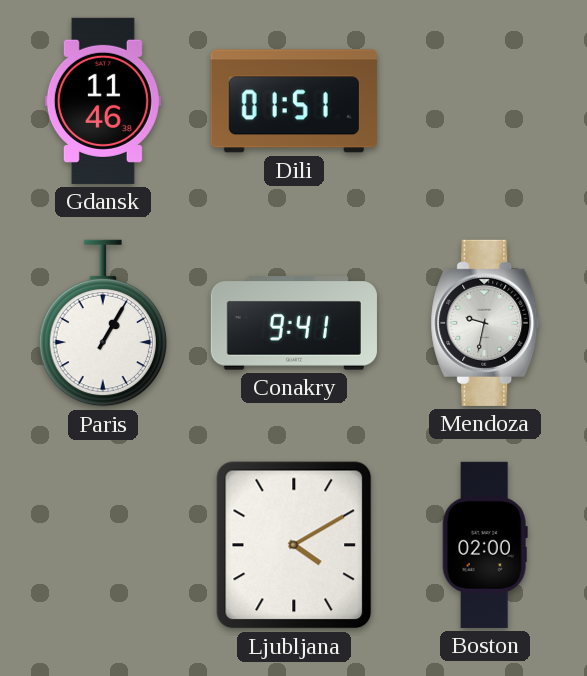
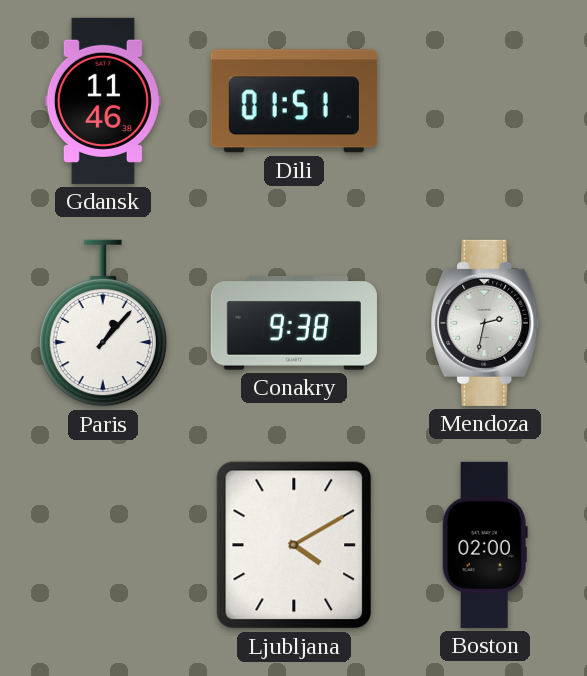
Paris: 1:05 -> 1:07 (102, 323)
Conakry: 9:41 -> 9:38 (294, 323)
Mendoza: 9:32 -> 2:32 (485, 323)
